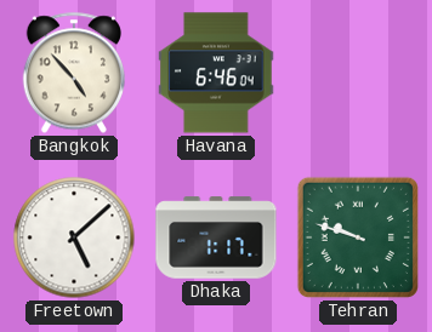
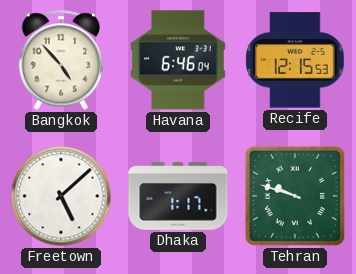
Recife: none -> 12:15 (295, 60)
